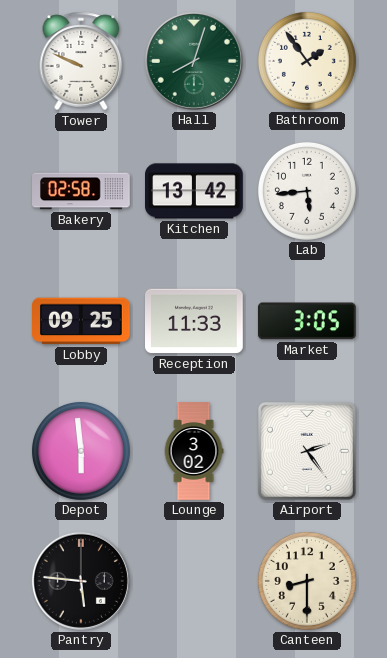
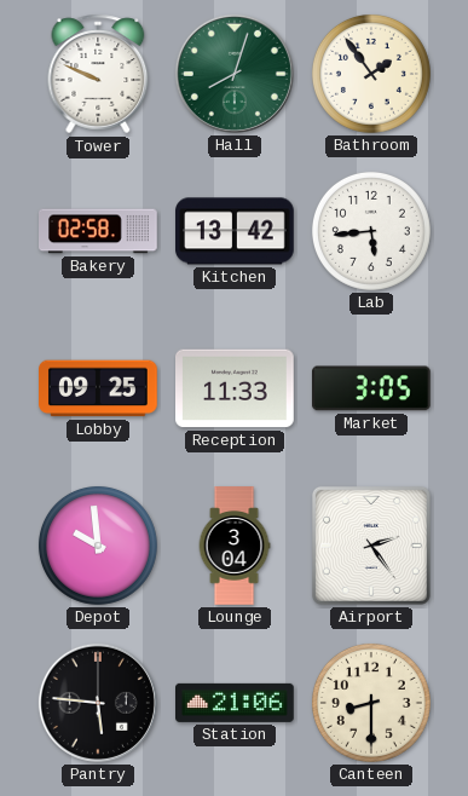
Depot: 5:59 -> 9:59 (98, 546)
Lounge: 3:02 -> 3:04 (235, 546)
Station: none -> 21:06 (236, 703)
